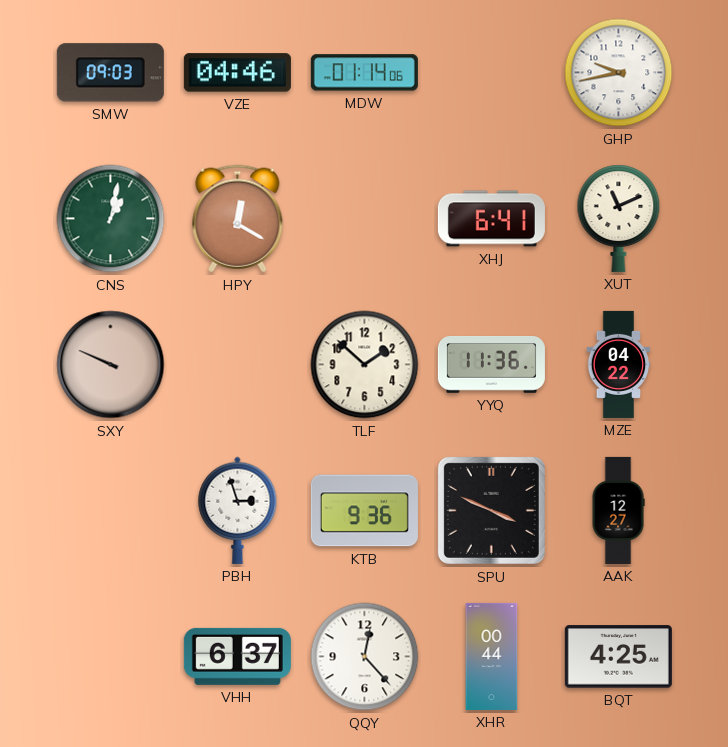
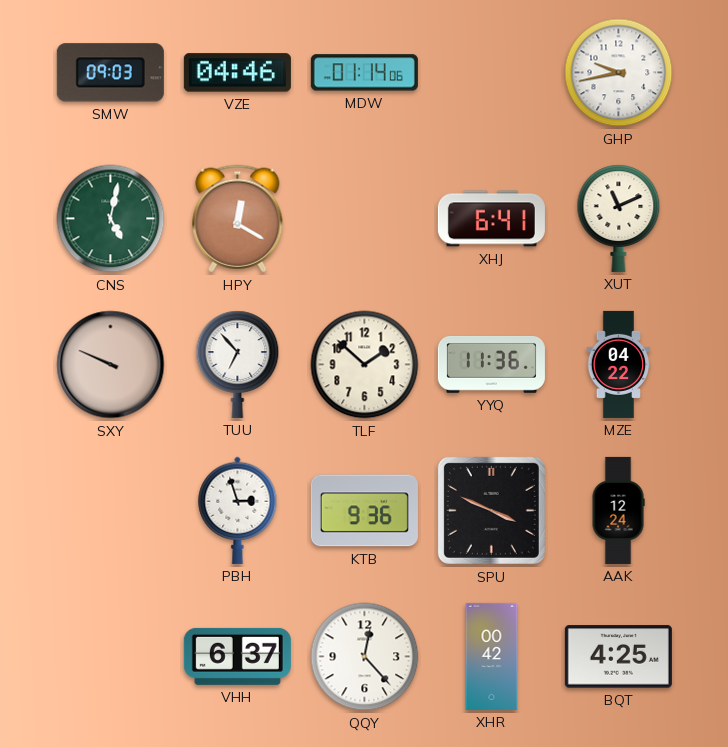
CNS: 1:02 -> 5:02 (111, 219)
TUU: none -> 6:53 (238, 364)
AAK: 12:27 -> 12:24 (618, 510)
XHR: 00:44 -> 00:42 (492, 656)
